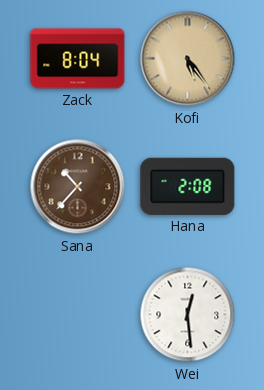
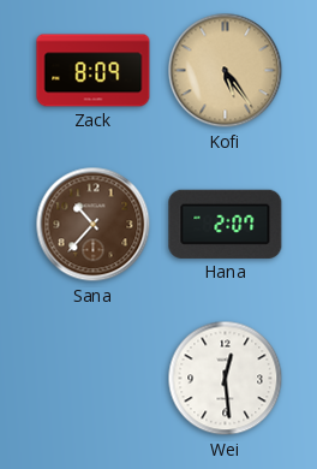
Zack: 8:04 -> 8:09 (94, 71)
Hana: 2:08 -> 2:07 (226, 224)
